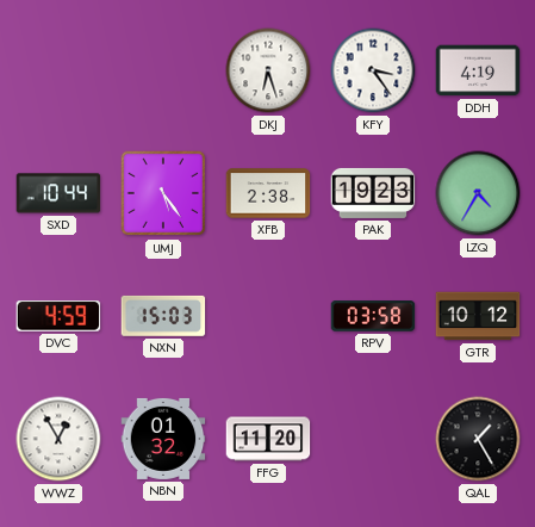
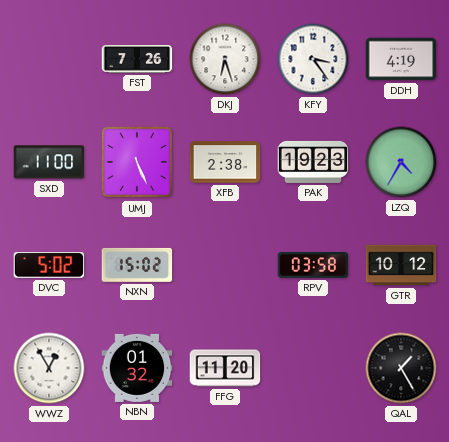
FST: none -> 7:26 (137, 60)
SXD: 10:44 -> 11:00 (49, 162)
UMJ: 5:24 -> 5:26 (137, 162)
DVC: 4:59 -> 5:02 (49, 265)
NXN: 15:03 -> 15:02 (137, 265)
